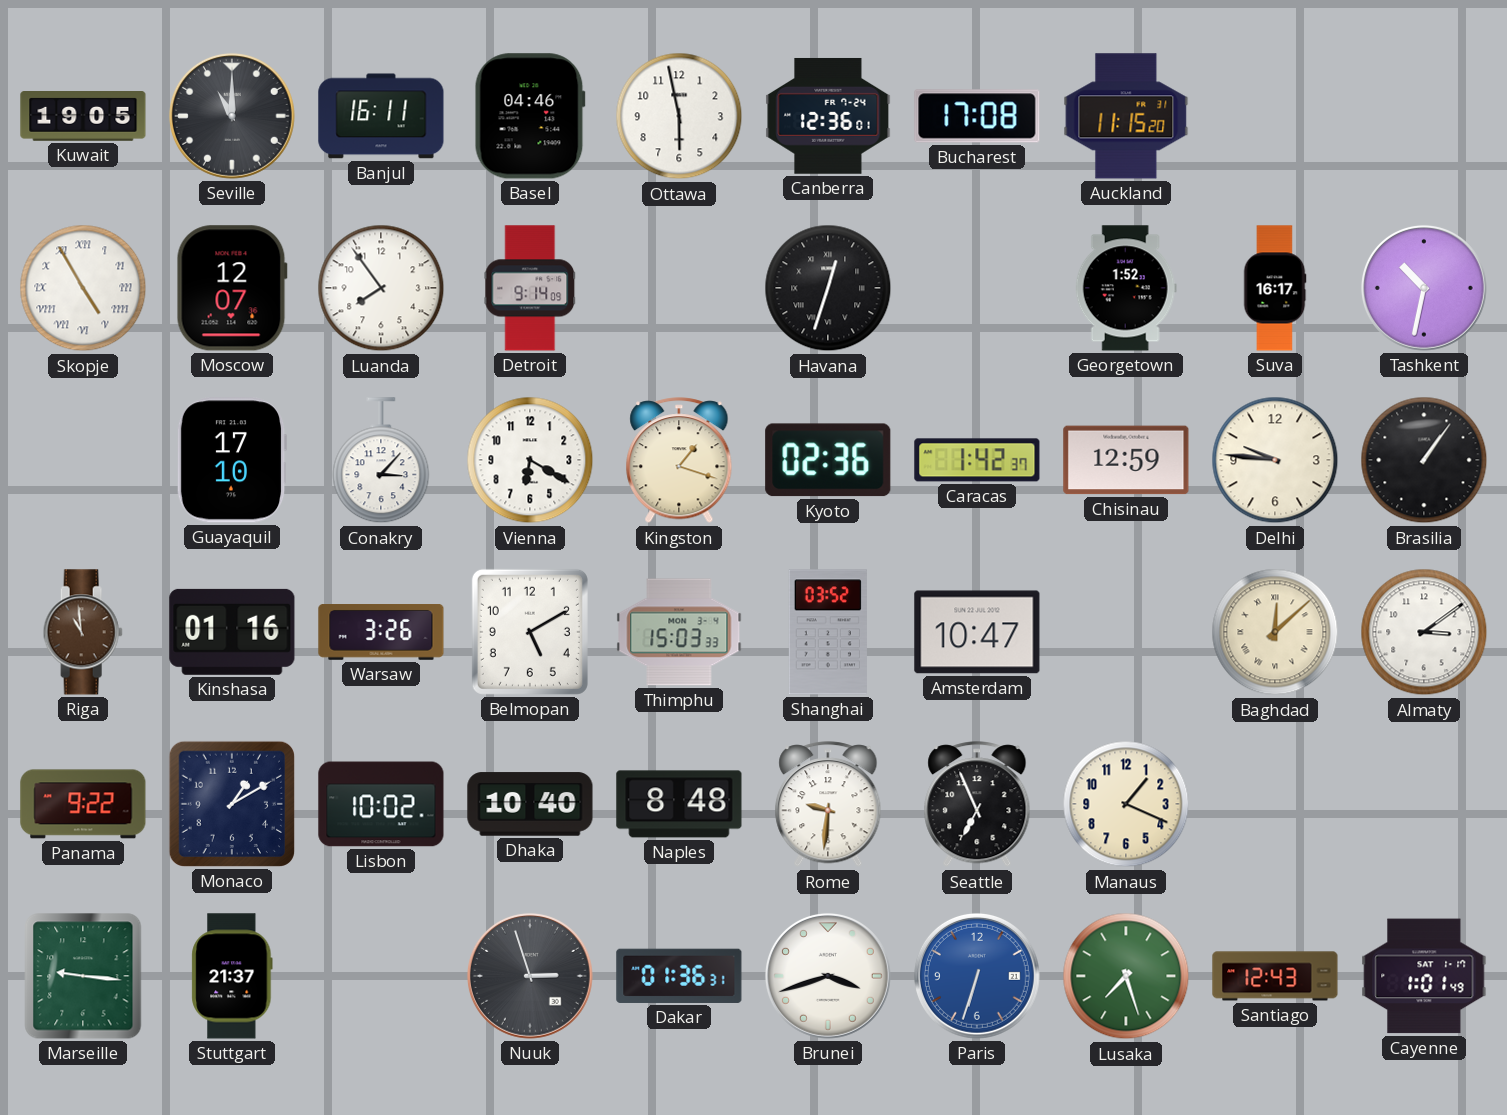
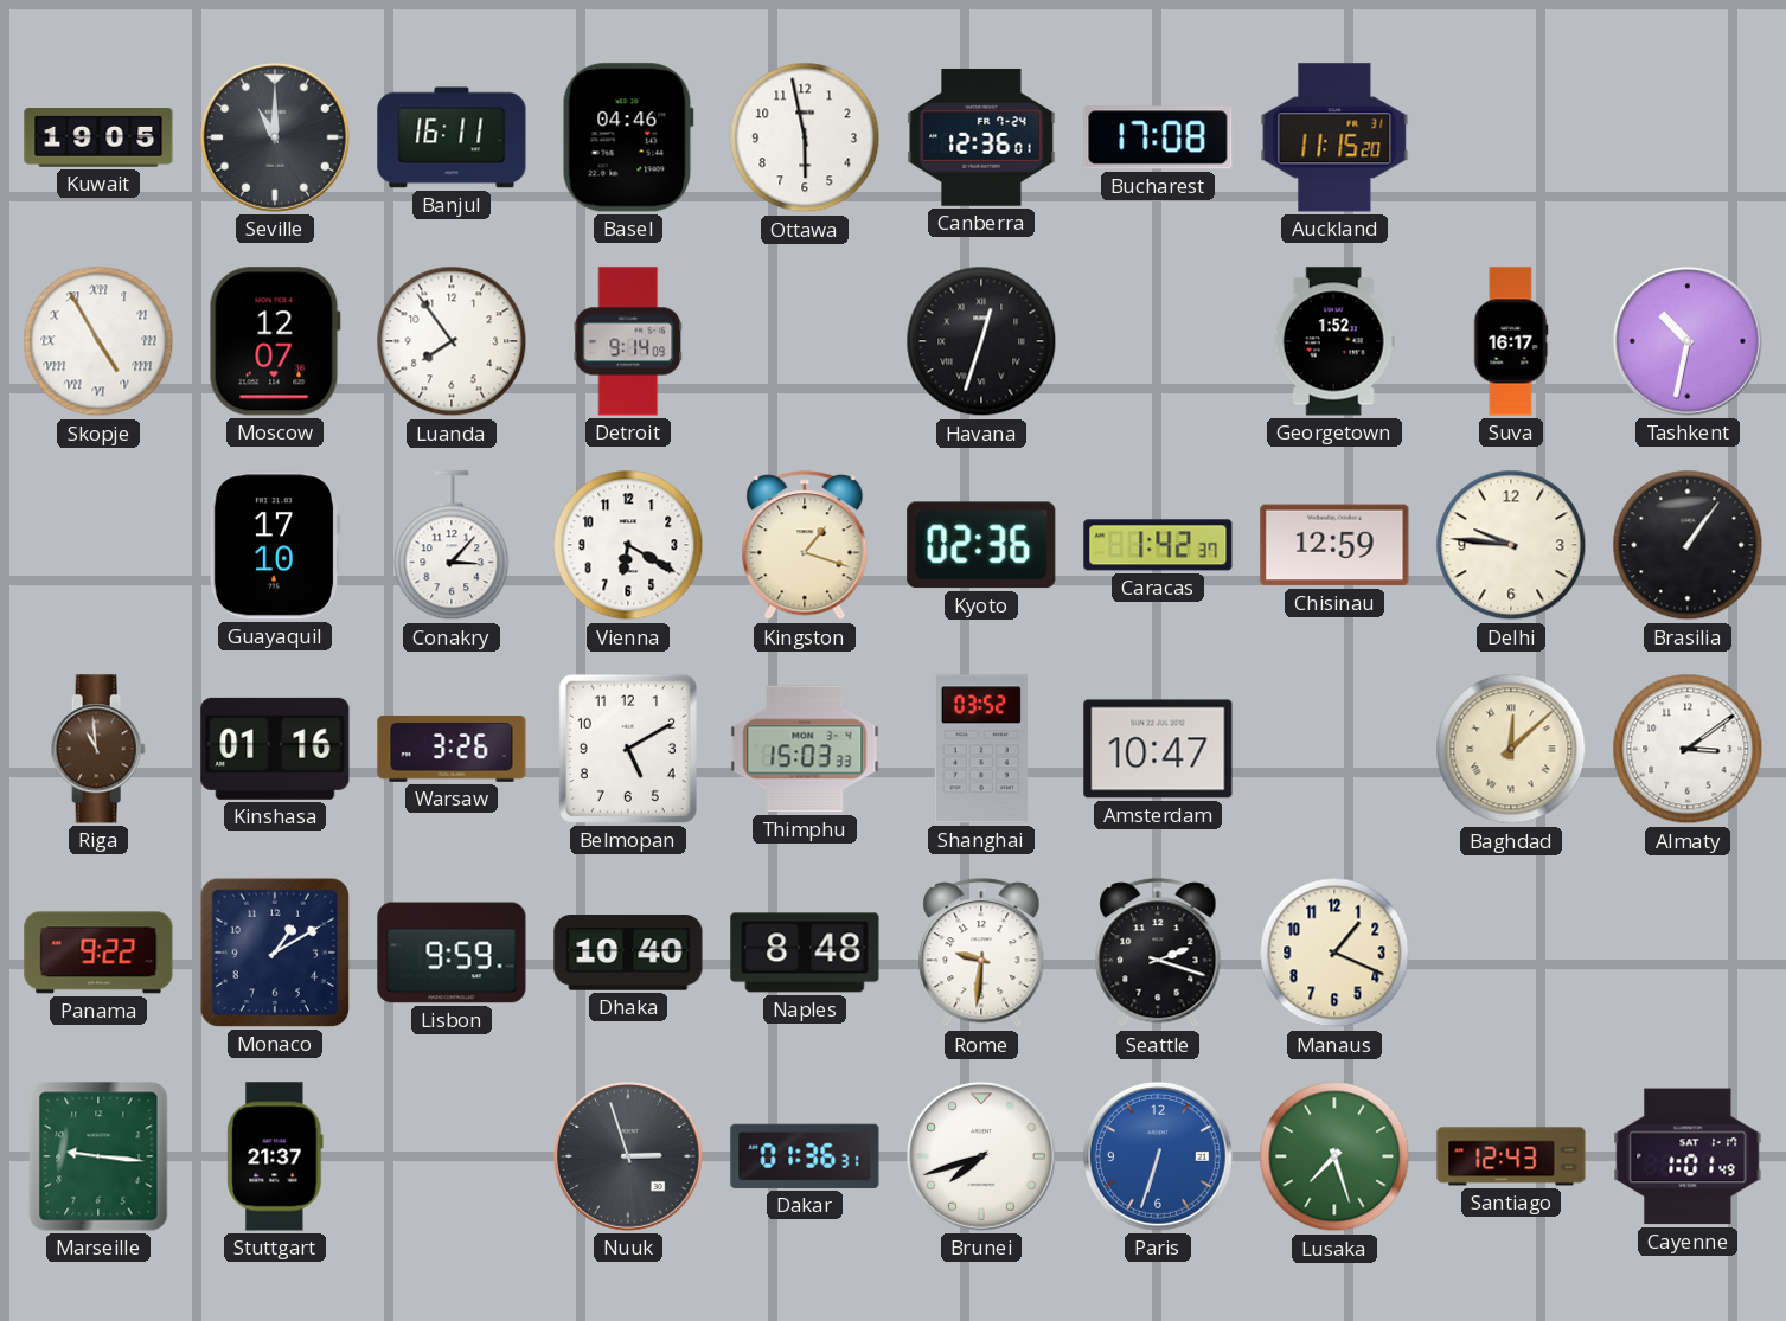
Lisbon: 10:02 -> 9:59 (452, 953)
Seattle: 6:56 -> 2:18 (1158, 954)
Brunei: 3:42 -> 7:42 (981, 1156)
